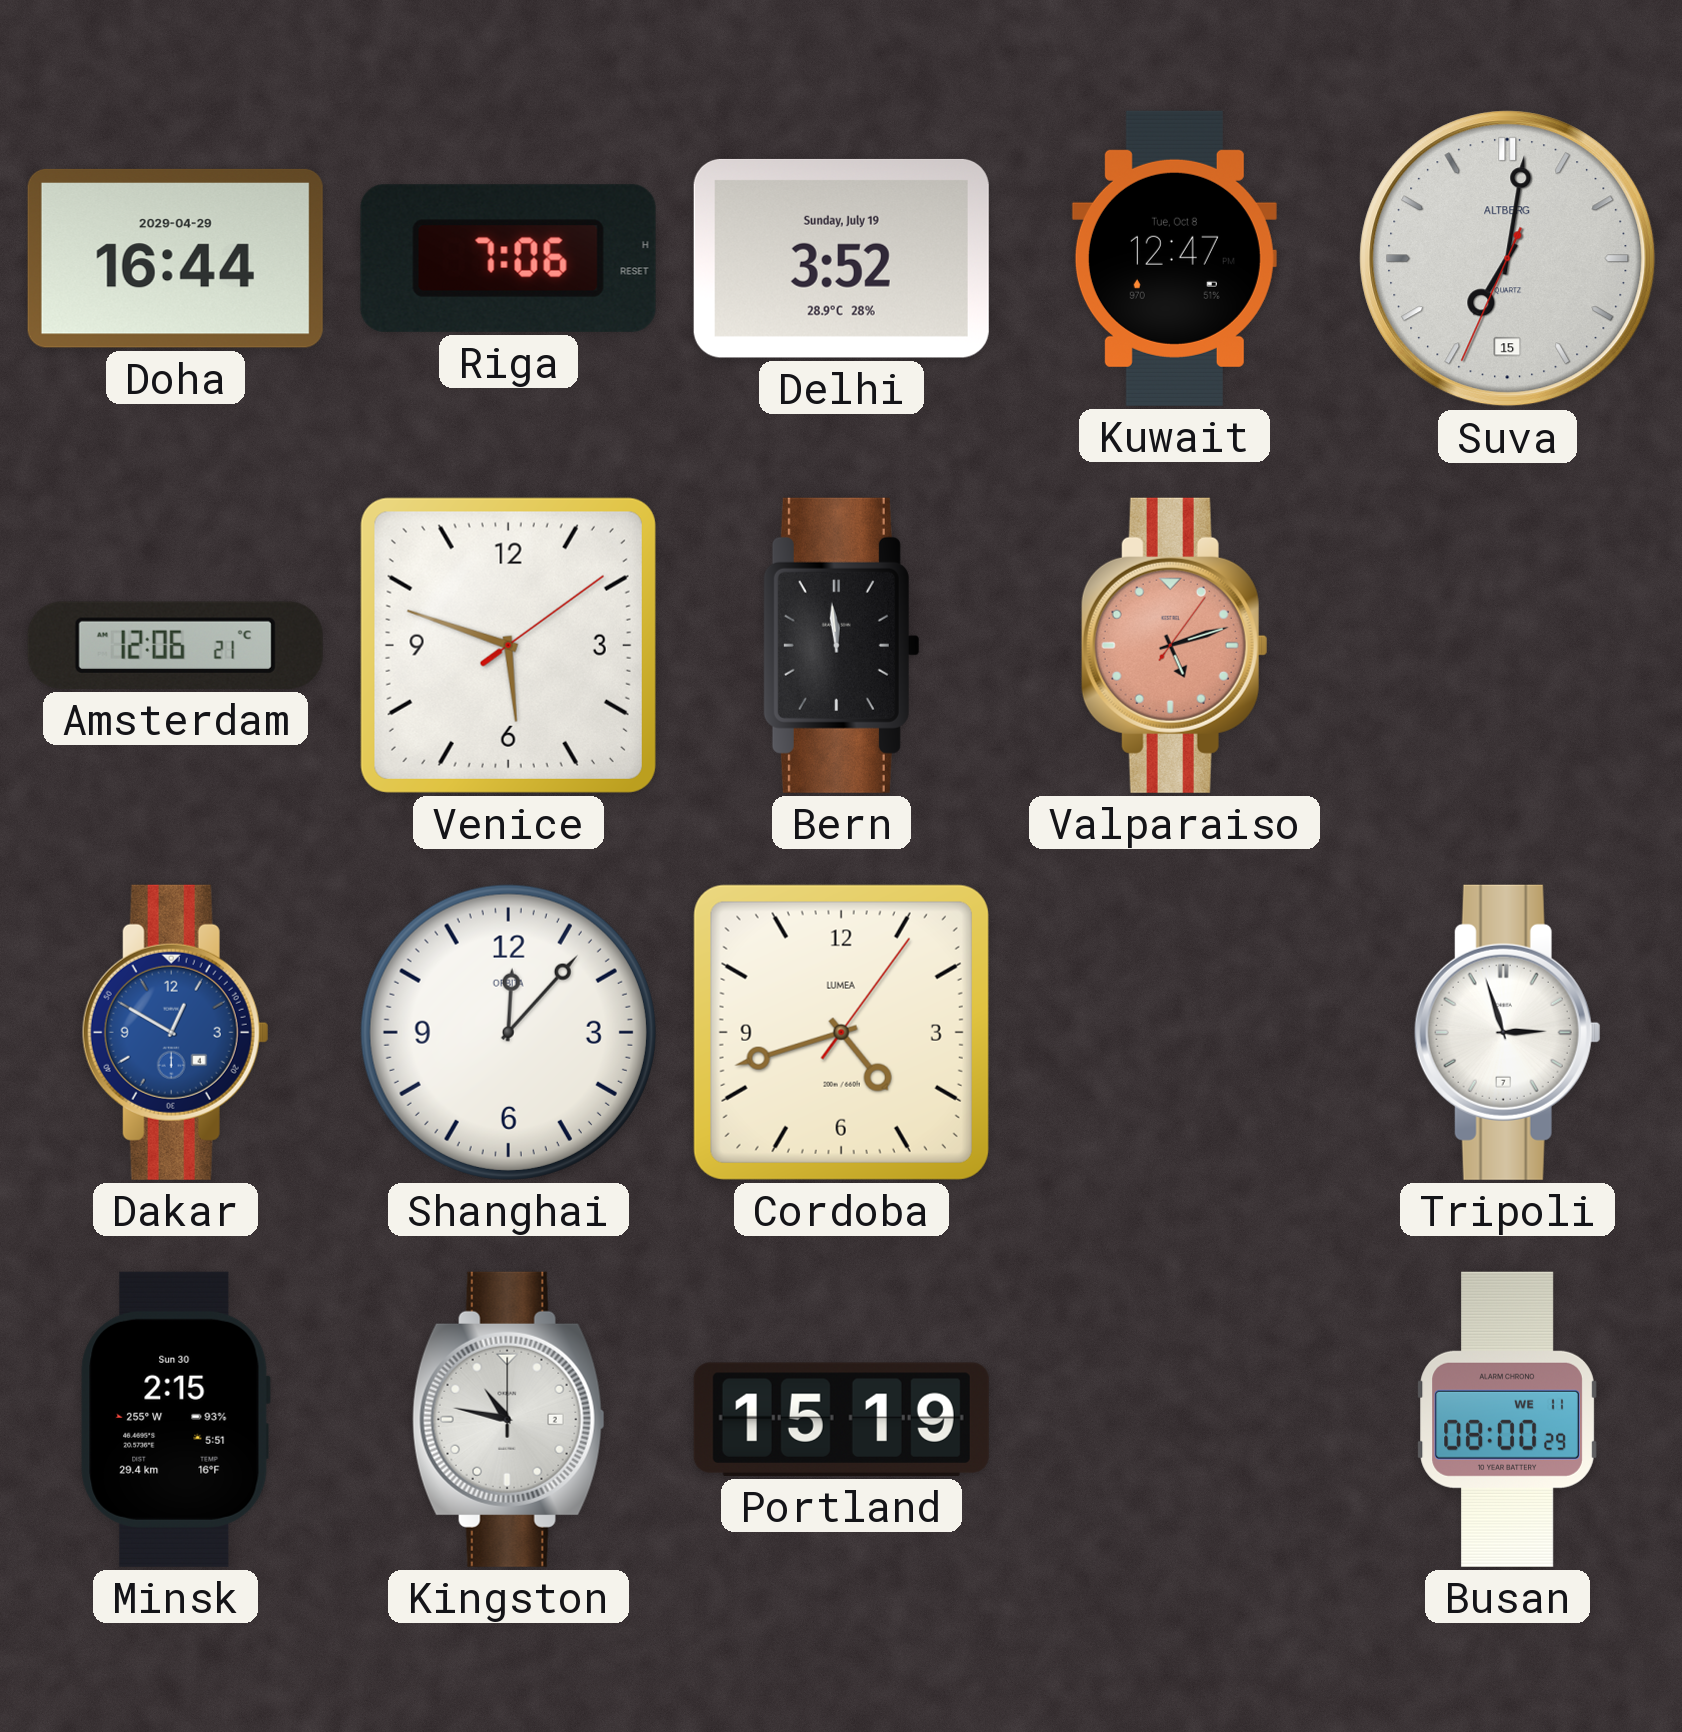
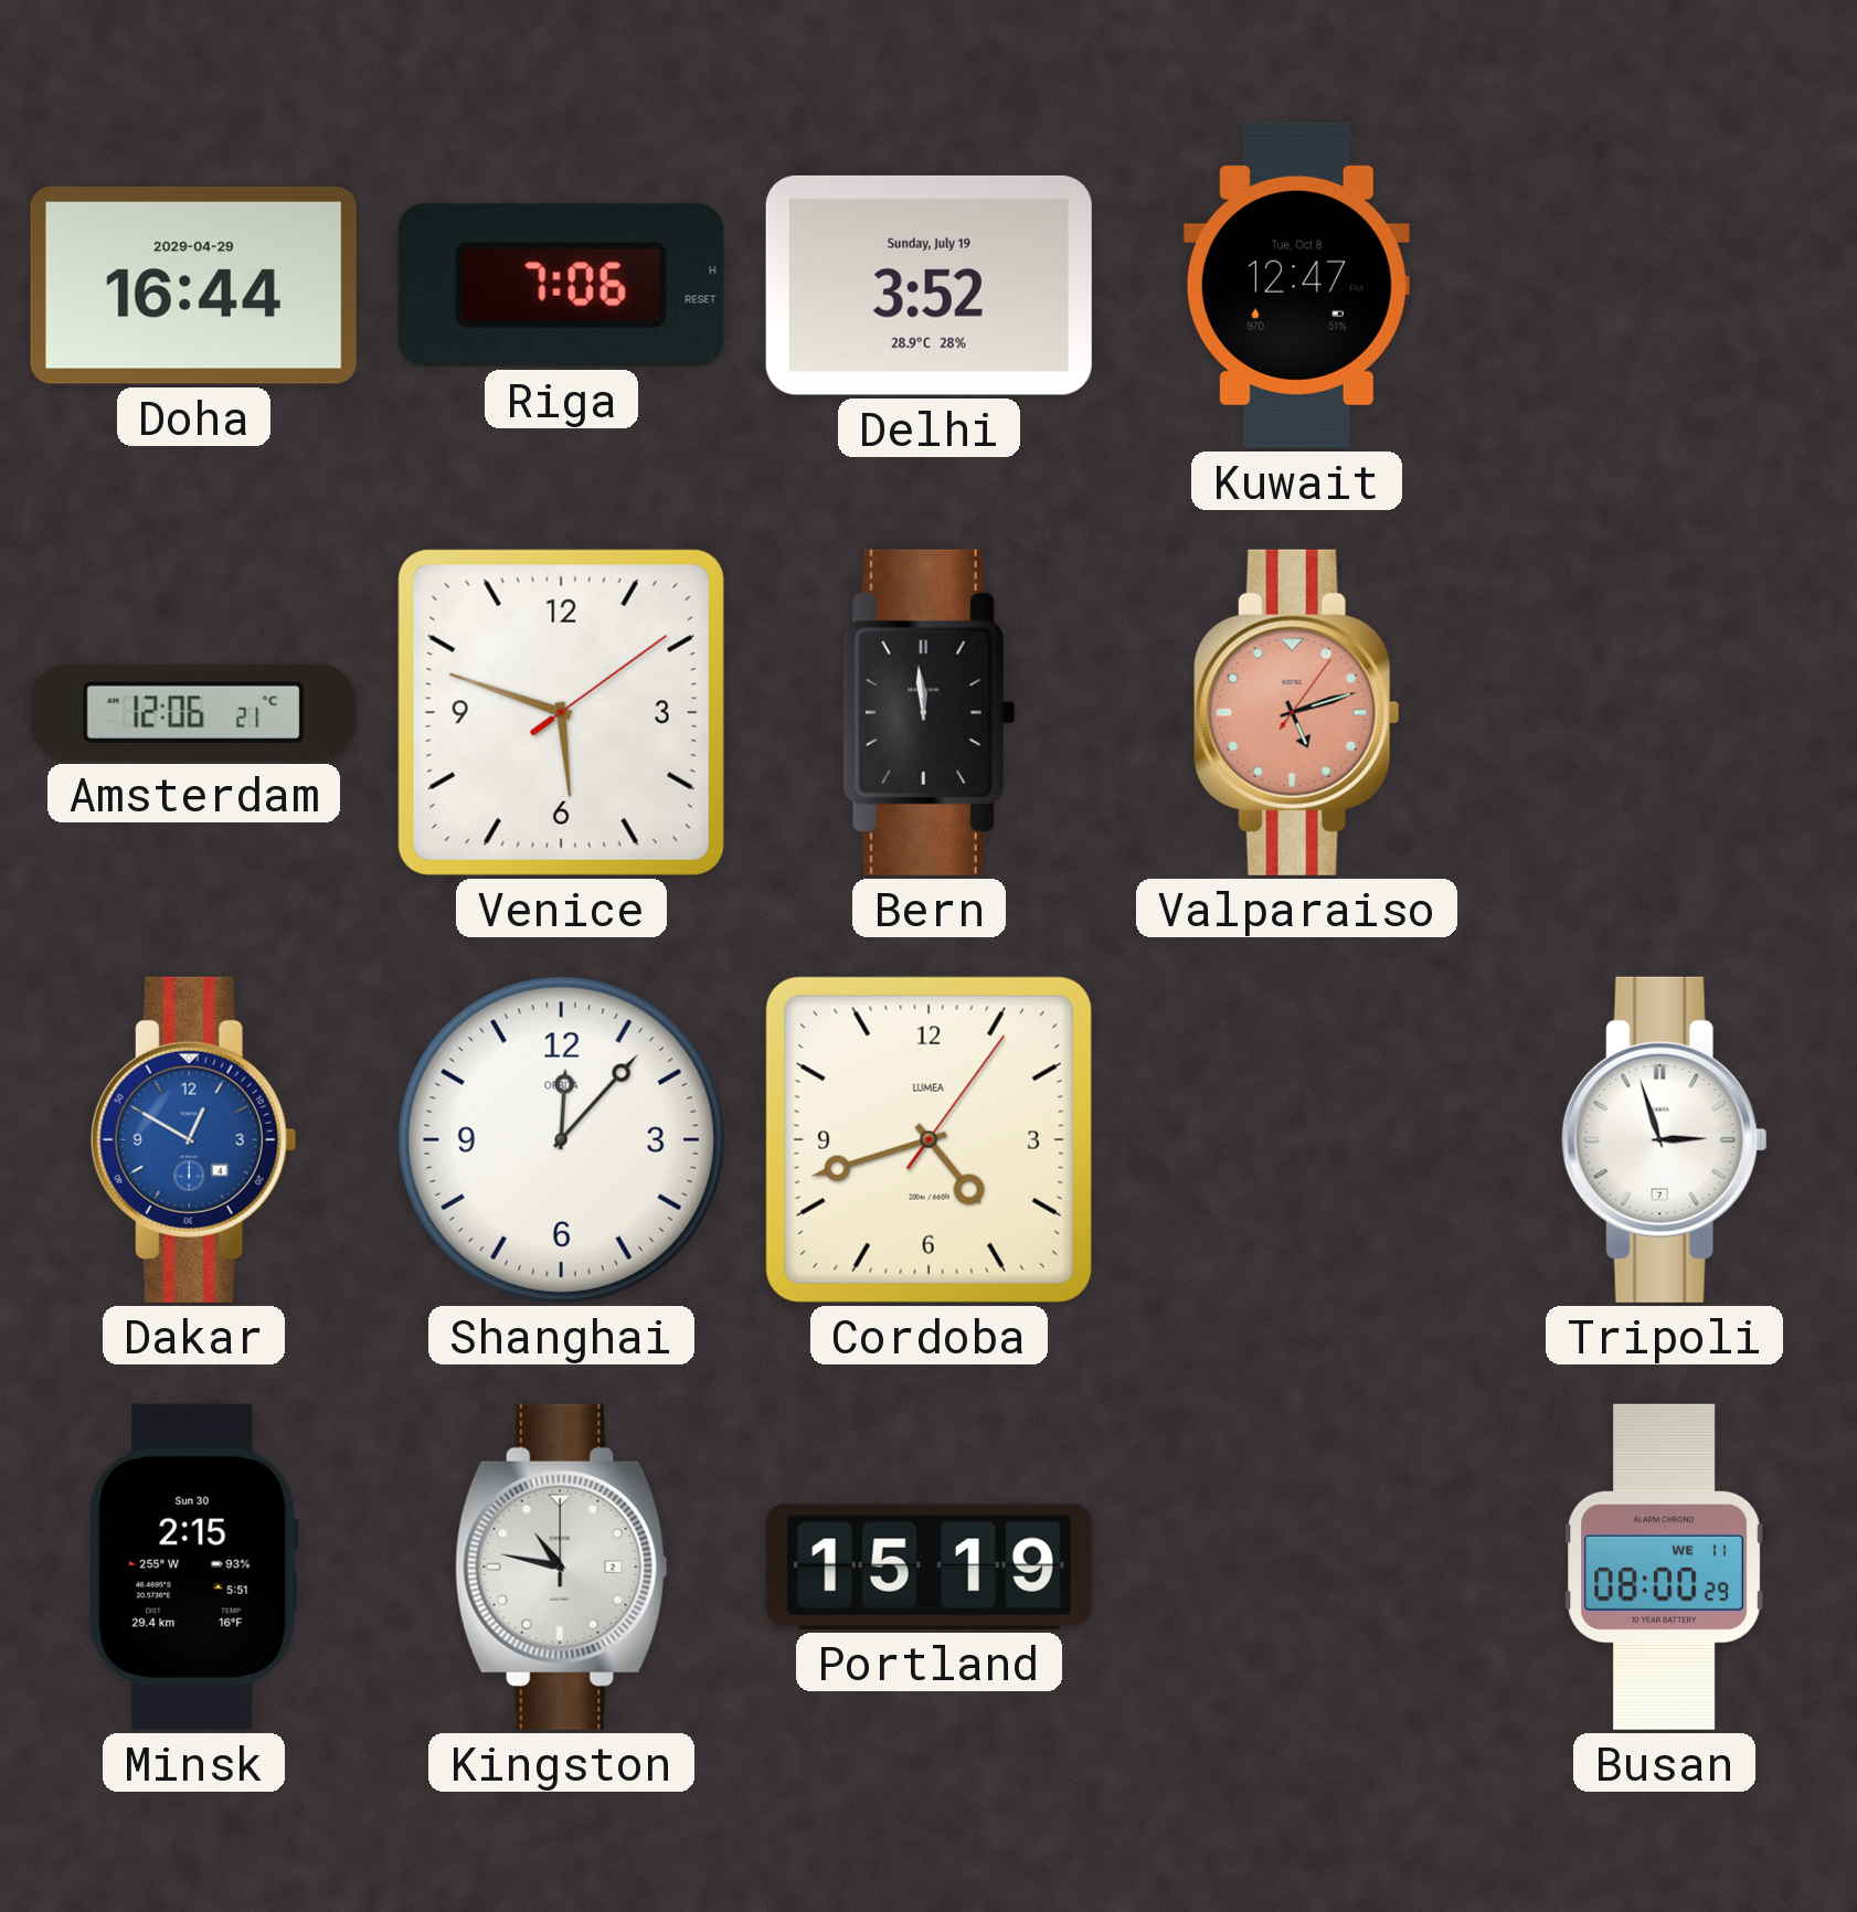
Suva: 7:01 -> none (1508, 259)
